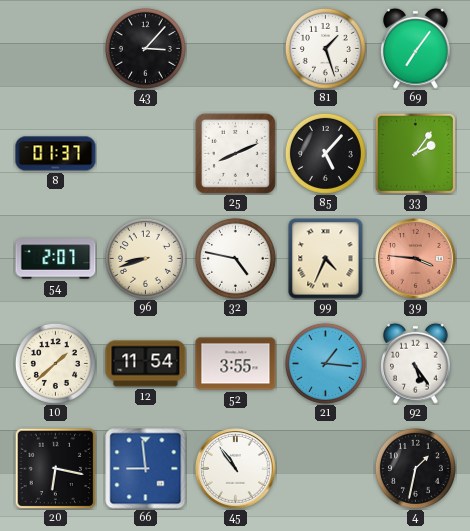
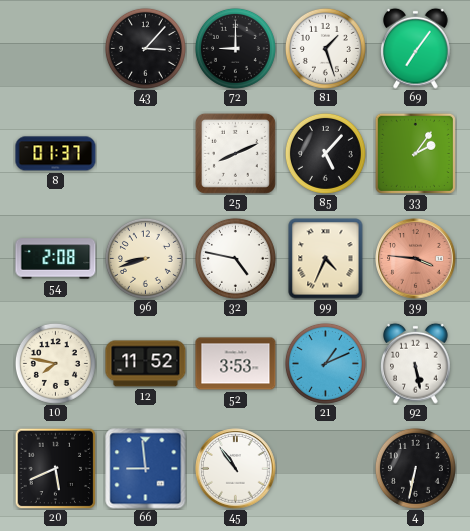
72: none -> 9:00 (235, 48)
54: 2:07 -> 2:08 (56, 259)
10: 1:38 -> 7:47 (55, 363)
12: 11:54 -> 11:52 (146, 364)
52: 3:55 -> 3:53 (236, 364)
21: 1:16 -> 1:11 (325, 363)
92: 5:24 -> 5:28 (416, 363)
20: 6:17 -> 5:41 (55, 468)
4: 1:32 -> 6:32 (415, 468)
